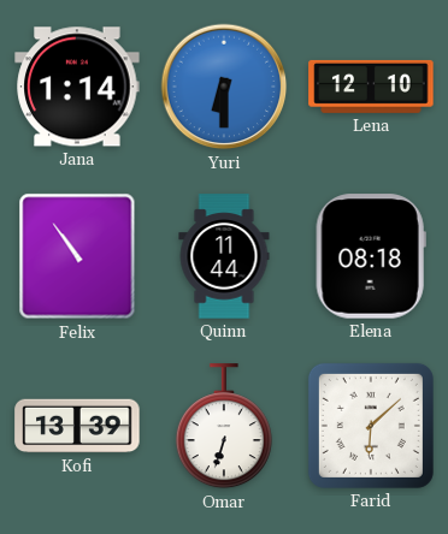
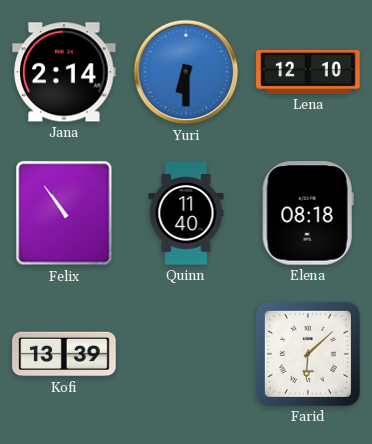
Jana: 1:14 -> 2:14 (64, 72)
Quinn: 11:44 -> 11:40 (186, 213)
Omar: 6:33 -> none (224, 427)
